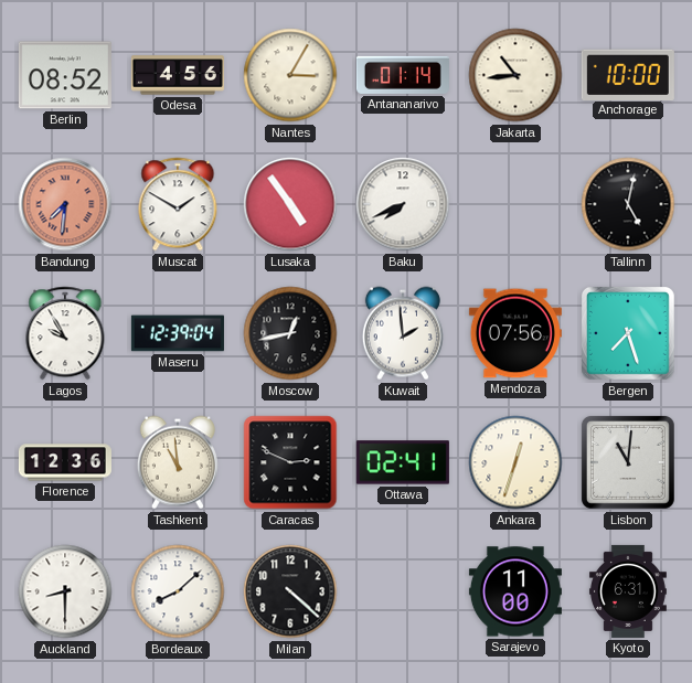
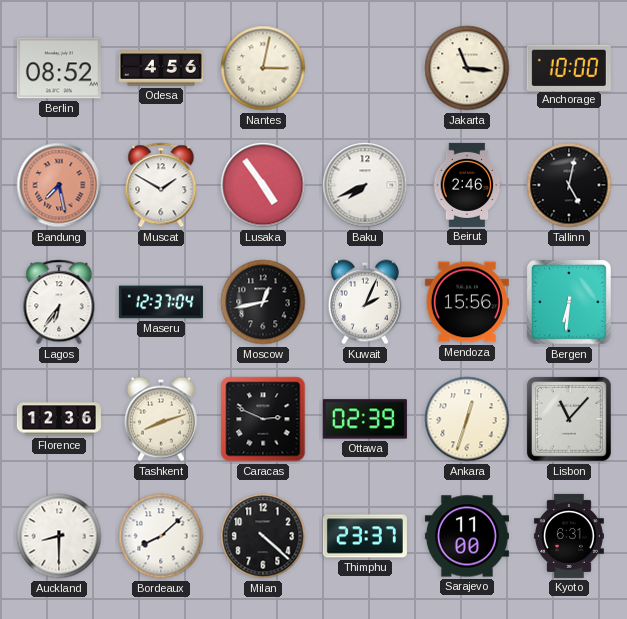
Nantes: 3:05 -> 3:02 (263, 68)
Antananarivo: 01:14 -> none (403, 75)
Jakarta: 10:44 -> 11:16 (467, 68)
Bandung: 7:31 -> 7:28 (59, 185)
Beirut: none -> 2:46 (467, 185)
Lagos: 9:55 -> 6:36 (59, 302)
Maseru: 12:39 -> 12:37 (161, 302)
Kuwait: 1:59 -> 2:04 (365, 302)
Mendoza: 07:56 -> 15:56 (467, 302)
Bergen: 7:27 -> 6:31 (569, 302)
Tashkent: 10:59 -> 8:12 (161, 419)
Ottawa: 02:41 -> 02:39 (365, 419)
Lisbon: 11:01 -> 11:07 (569, 419)
Thimphu: none -> 23:37 (365, 536)
